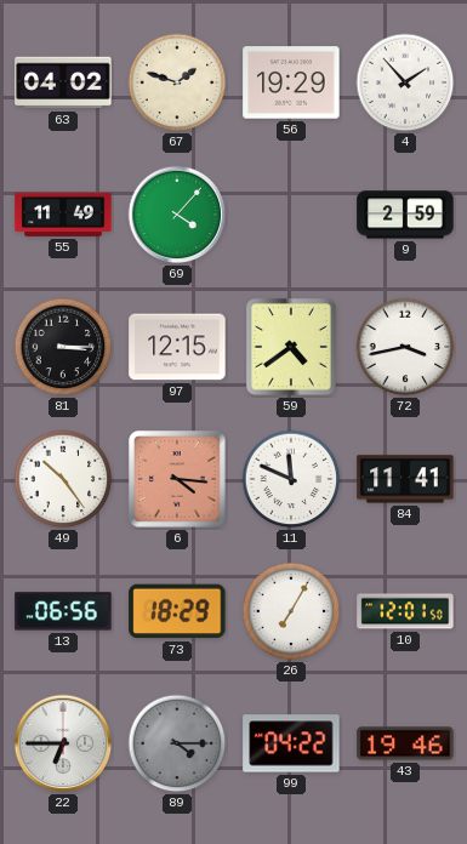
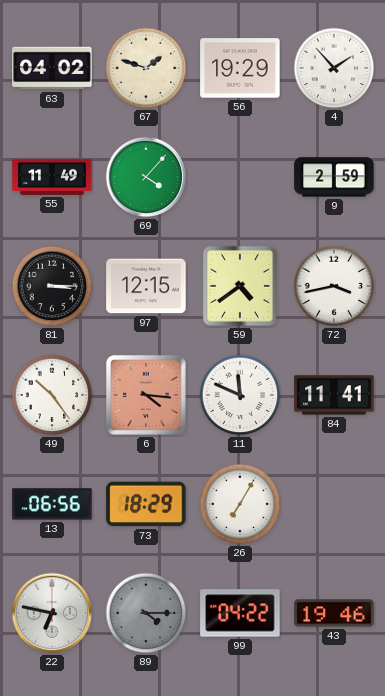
10: 12:01 -> none (405, 611)
22: 6:45 -> 6:47 (52, 613)
